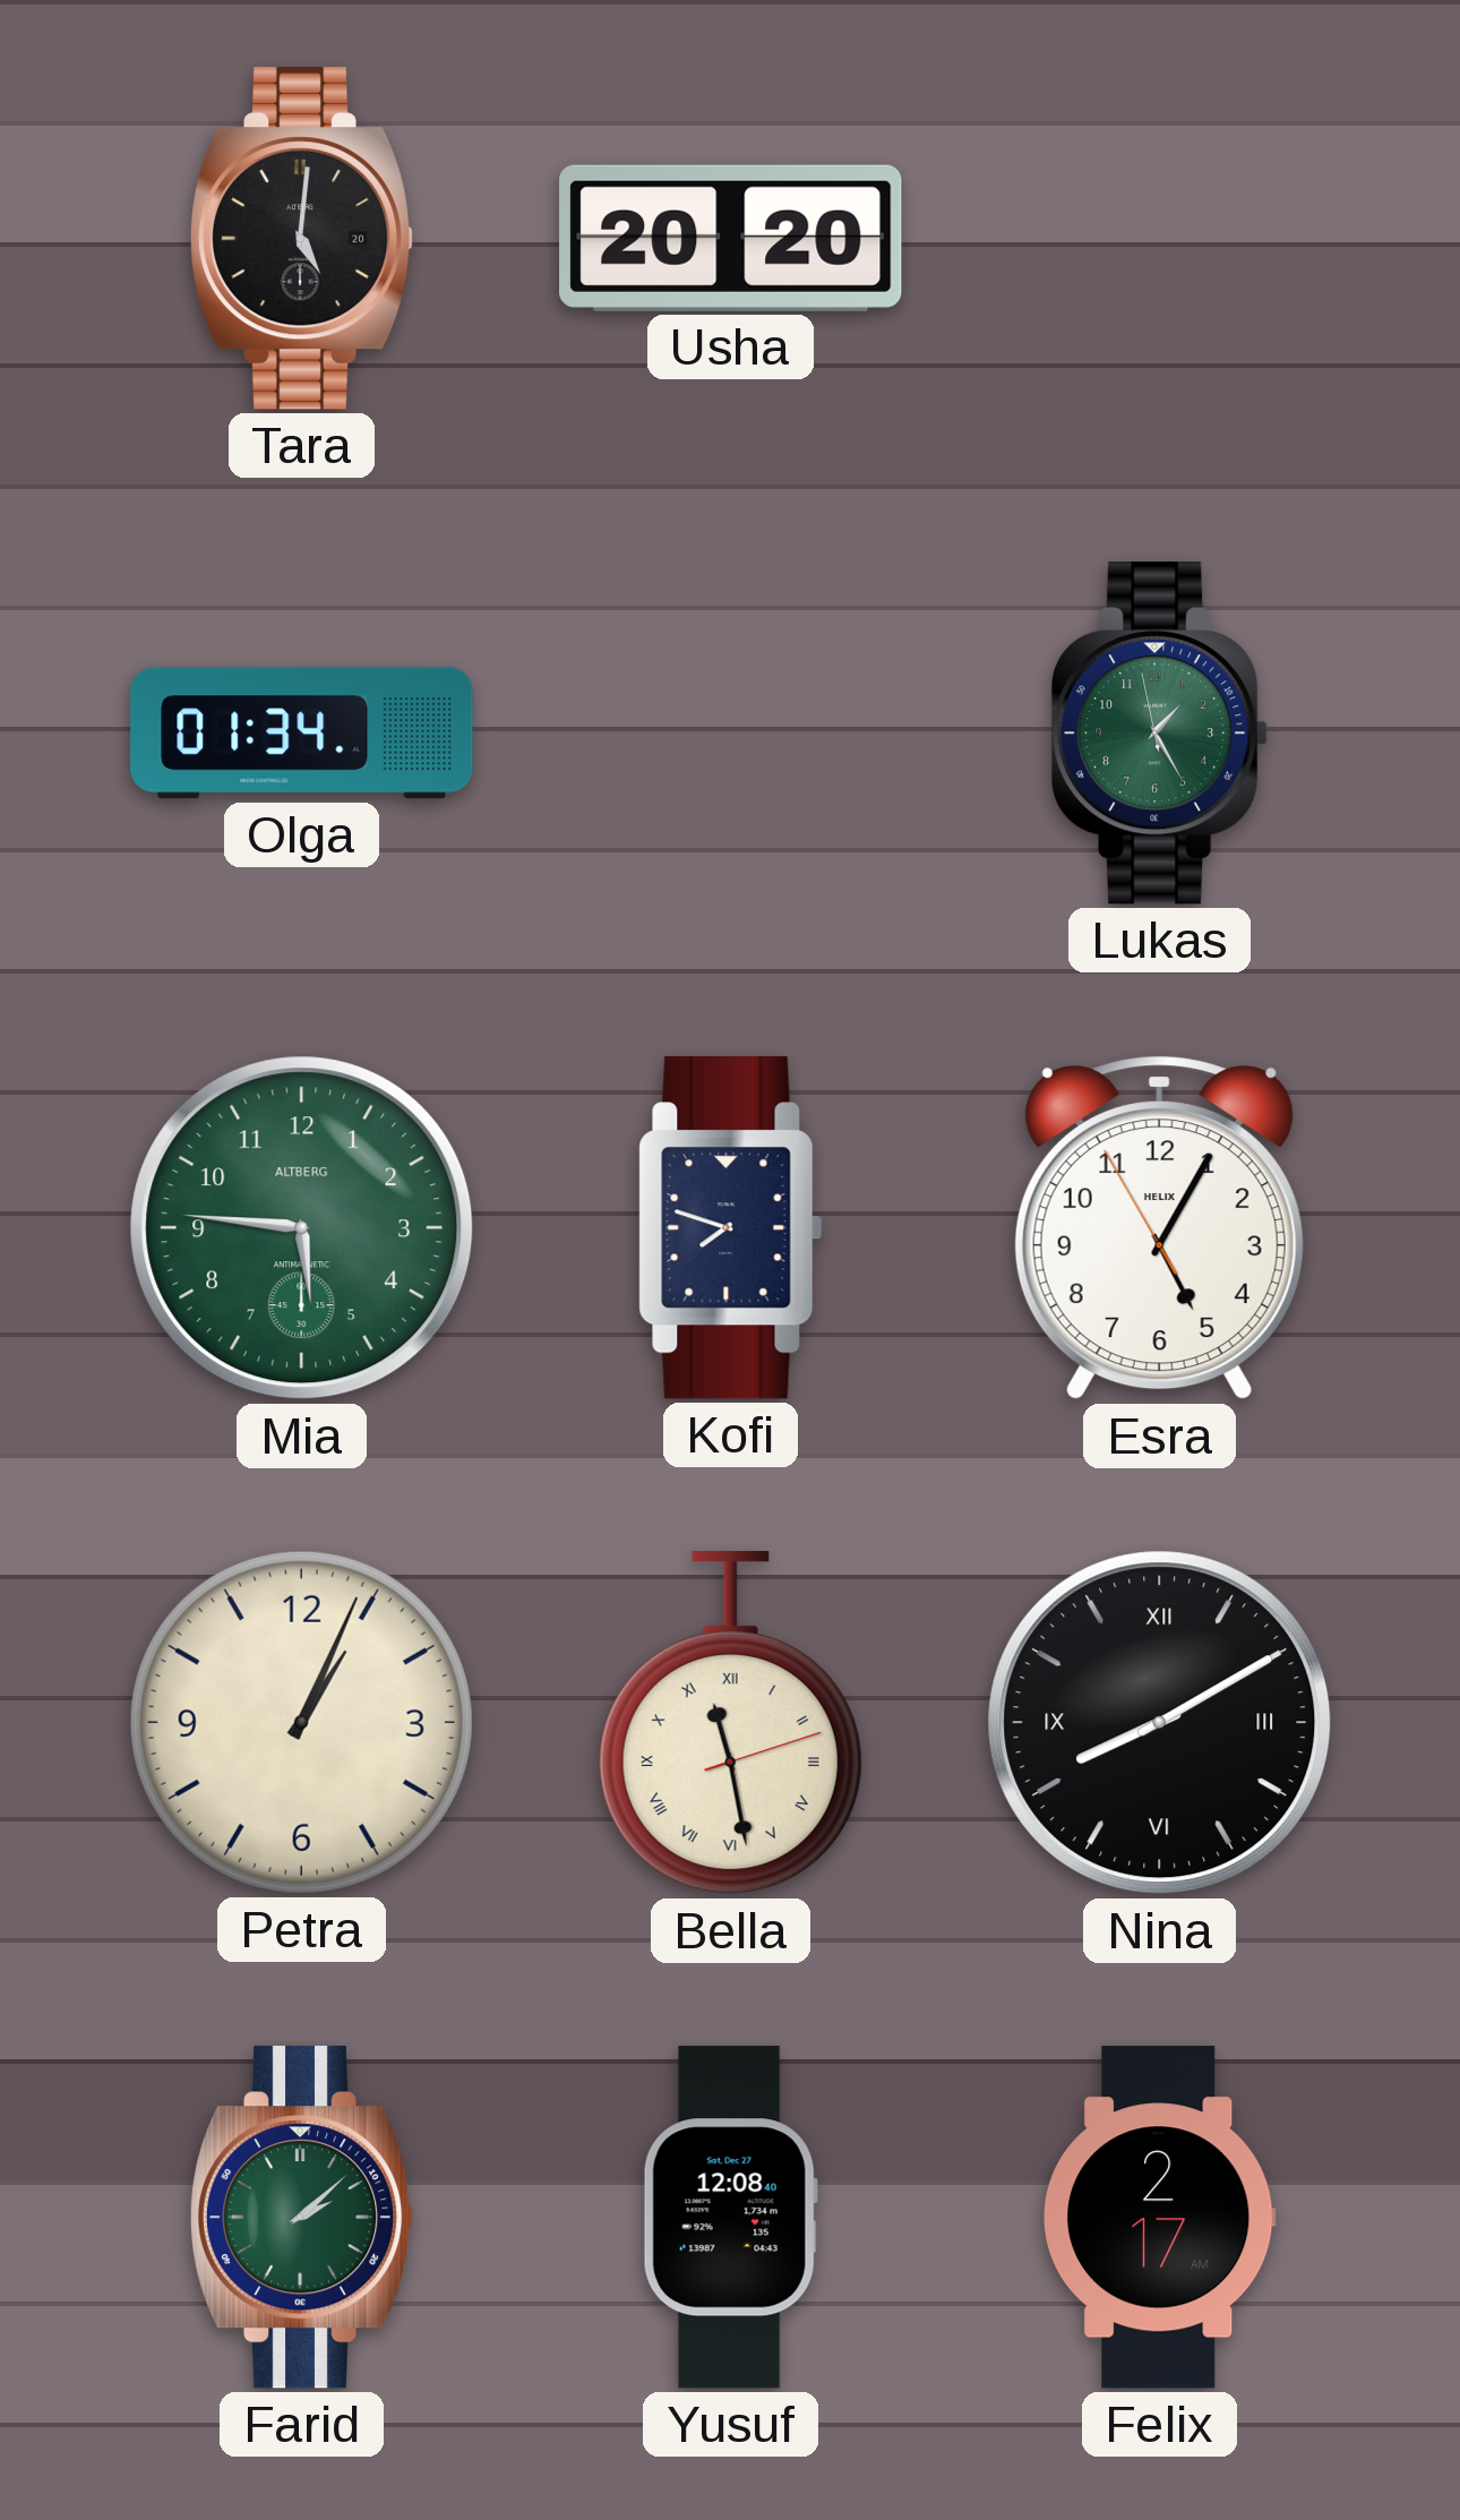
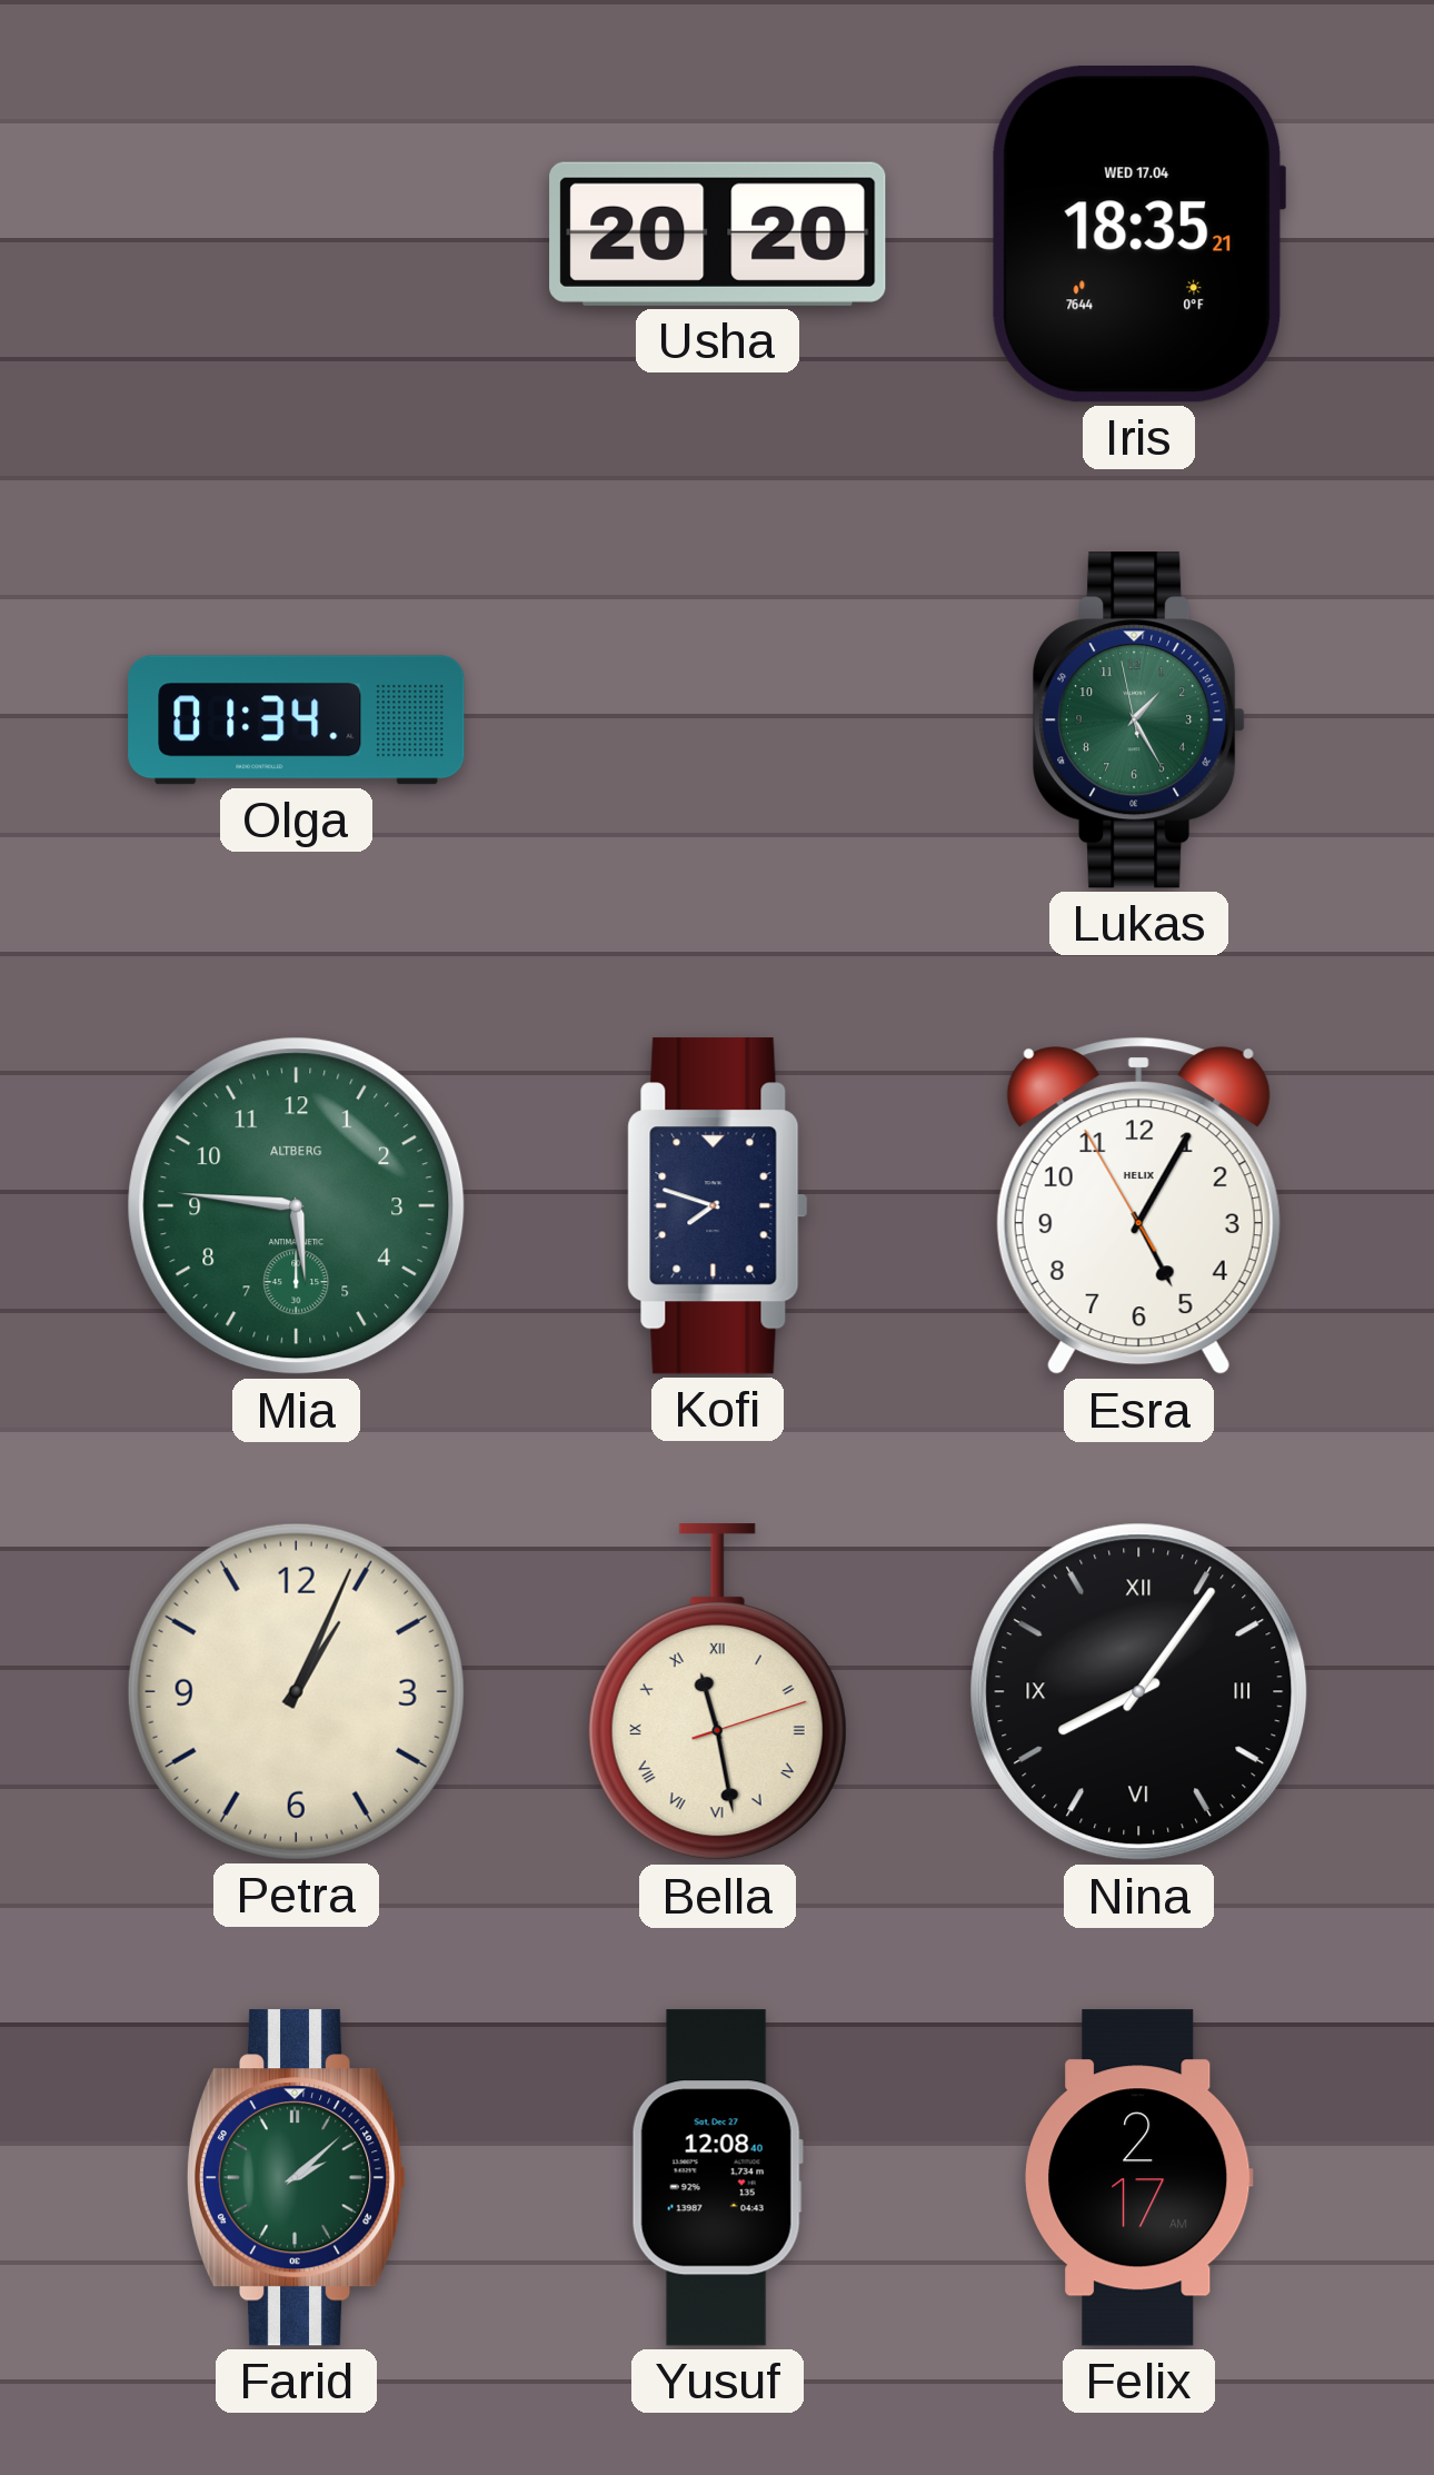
Tara: 5:01 -> none (302, 239)
Iris: none -> 18:35 (1138, 233)
Nina: 8:10 -> 8:06 (1139, 1692)
